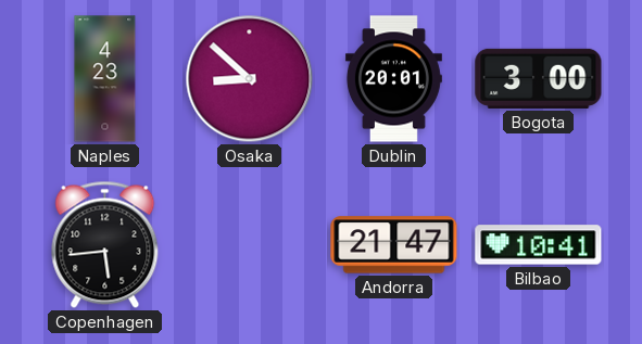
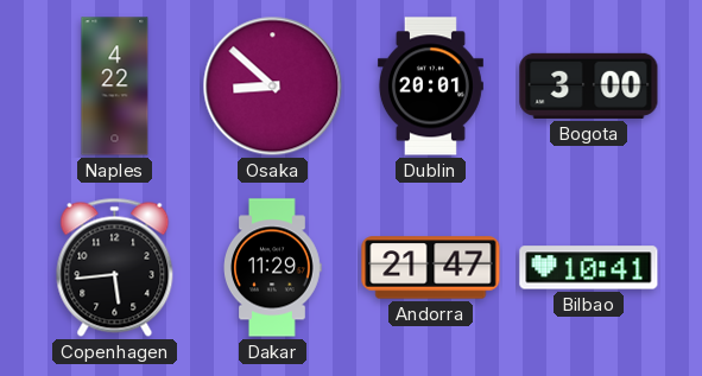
Naples: 4:23 -> 4:22 (115, 87)
Dakar: none -> 11:29 (272, 268)
